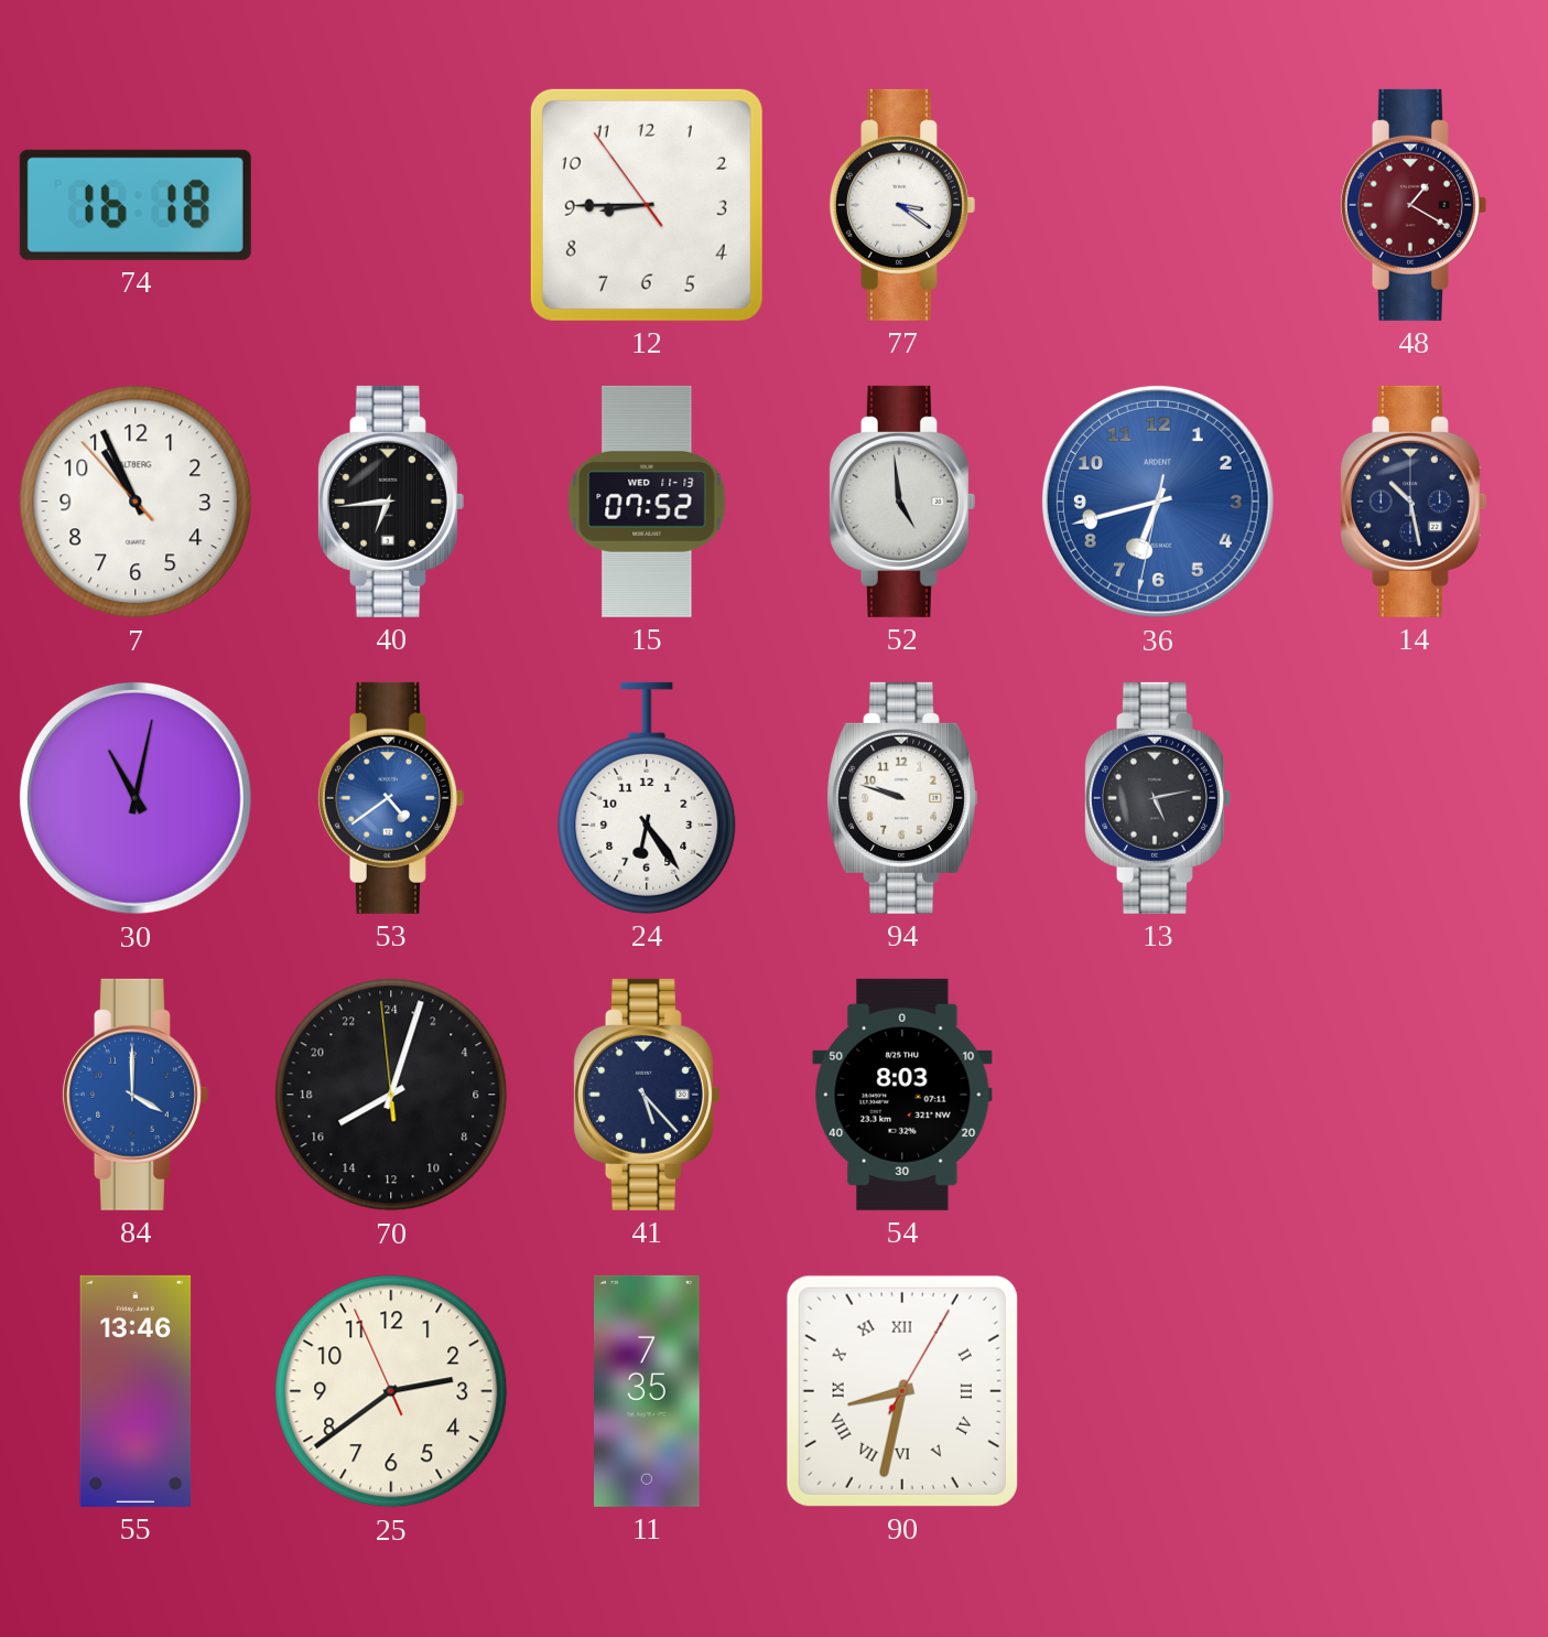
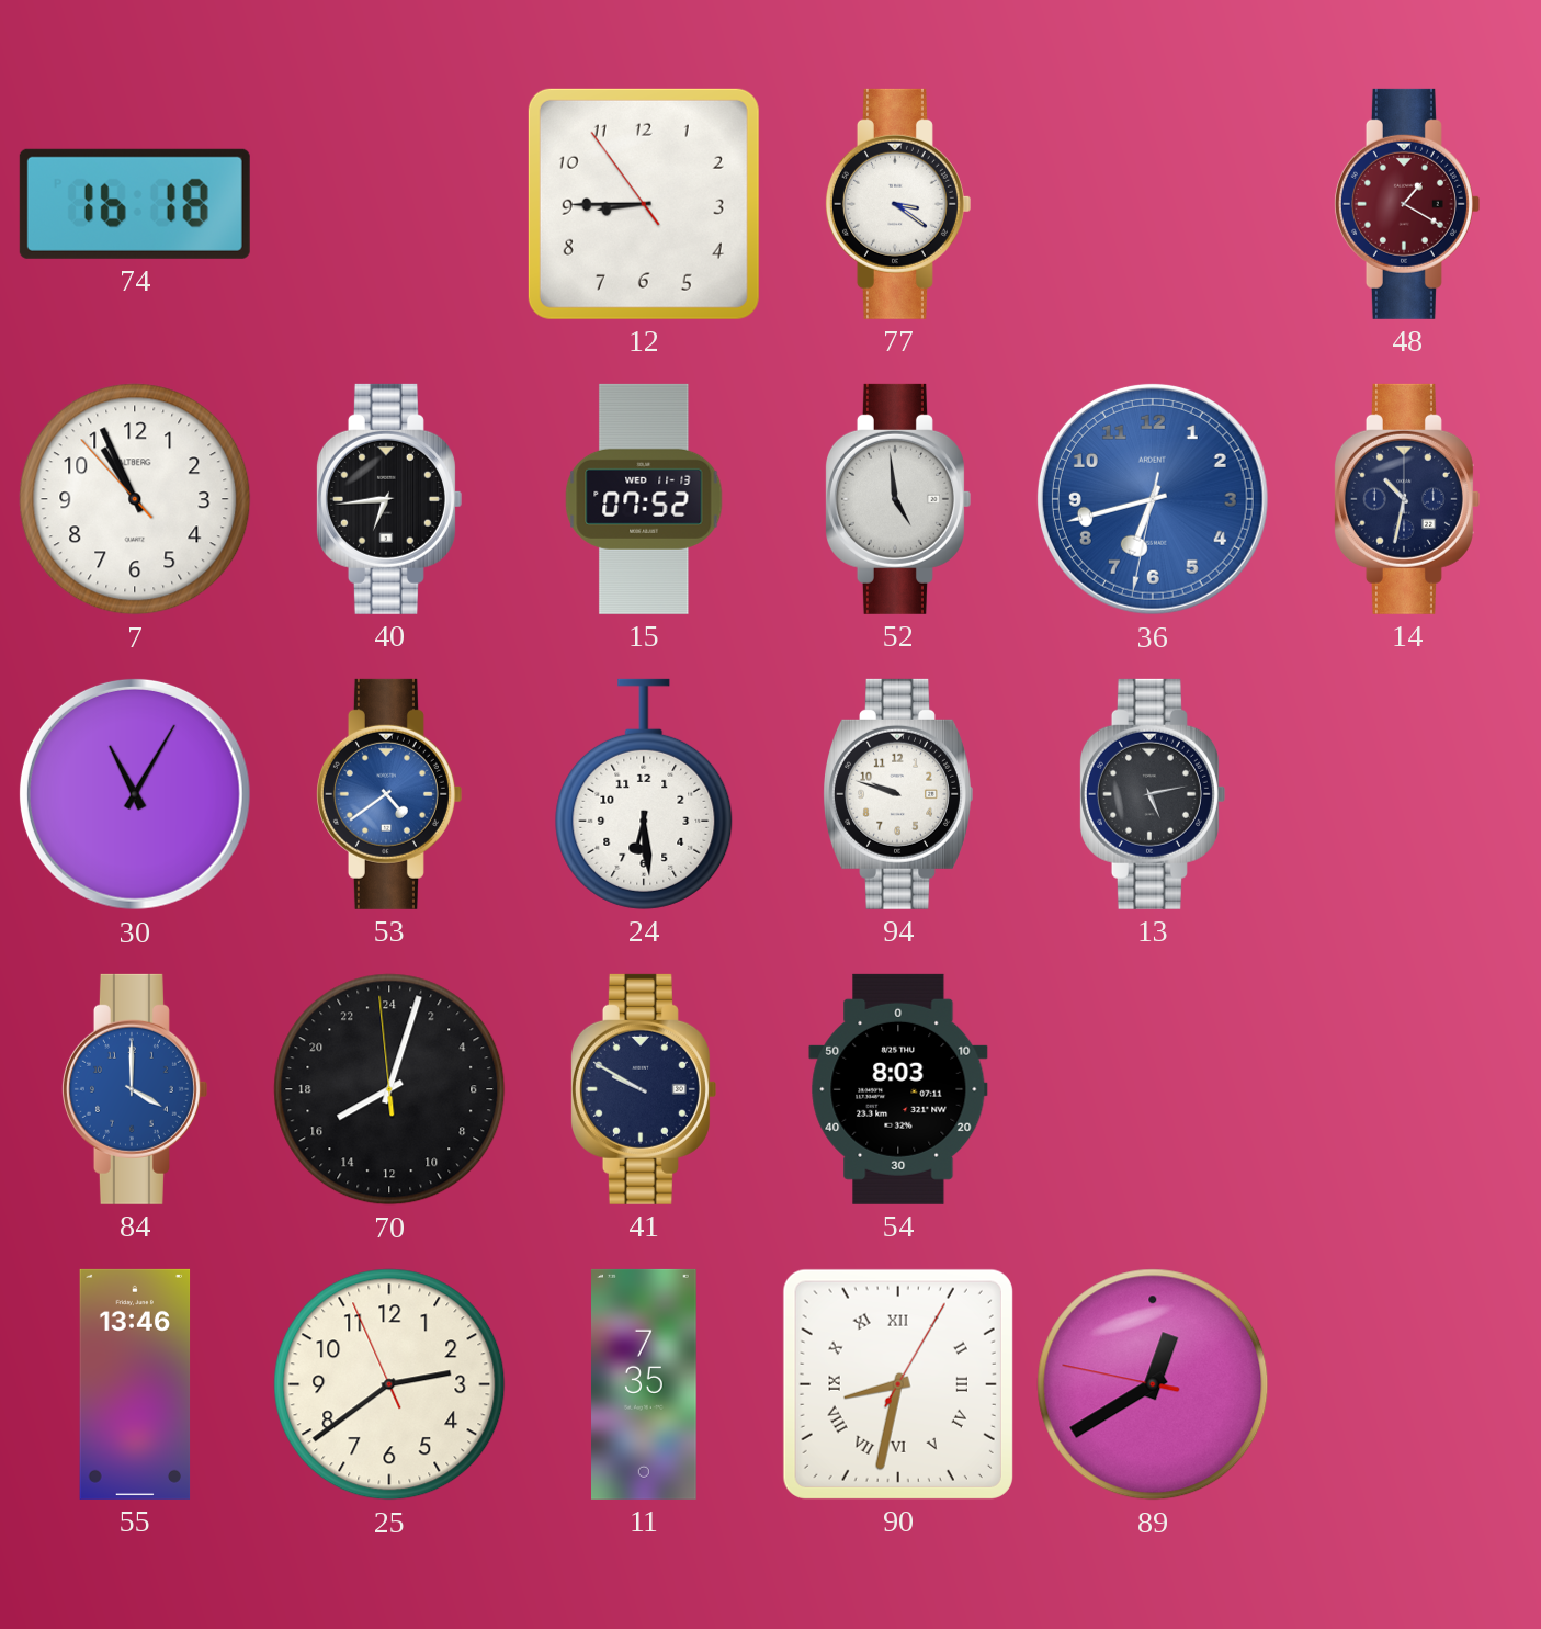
14: 10:28 -> 10:32 (1406, 499)
30: 11:02 -> 11:05 (135, 794)
24: 6:24 -> 6:29 (644, 794)
41: 5:23 -> 9:50 (643, 1089)
89: none -> 12:39 (1153, 1384)
